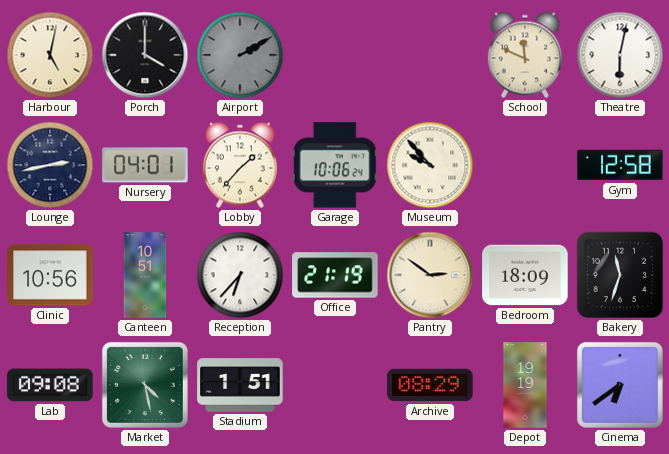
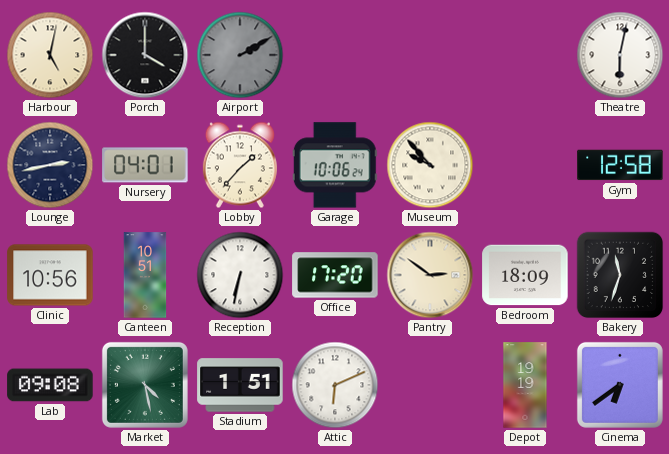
School: 11:49 -> none (525, 55)
Reception: 6:37 -> 6:32 (240, 275)
Office: 21:19 -> 17:20 (335, 275)
Attic: none -> 6:11 (335, 385)
Archive: 08:29 -> none (430, 385)
